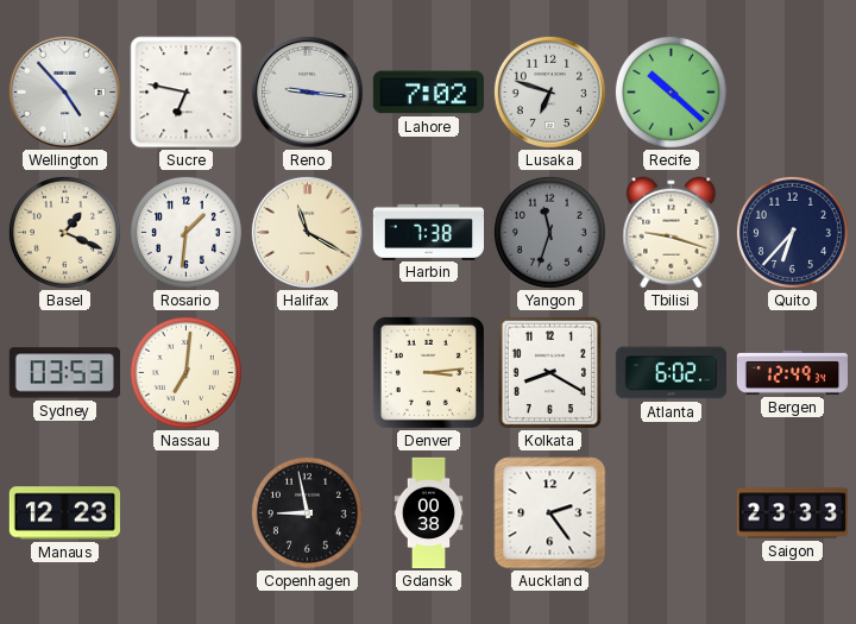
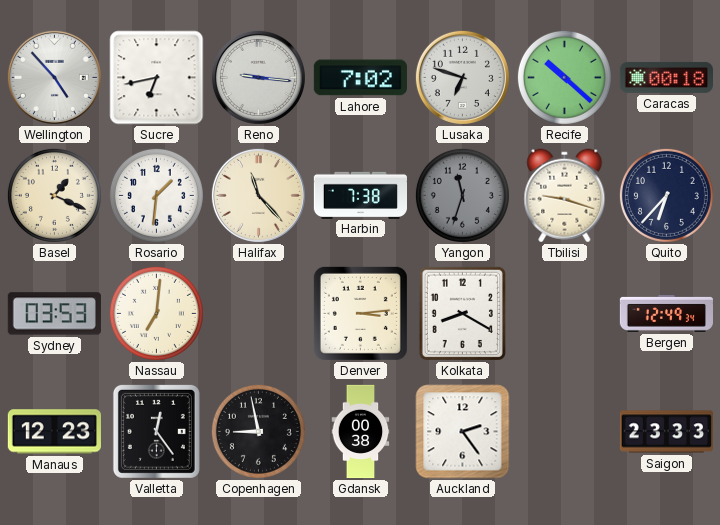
Sucre: 6:47 -> 6:43 (157, 78)
Caracas: none -> 00:18 (666, 77)
Halifax: 11:20 -> 11:23 (258, 195)
Atlanta: 6:02 -> none (671, 373)
Valletta: none -> 12:24 (156, 431)
